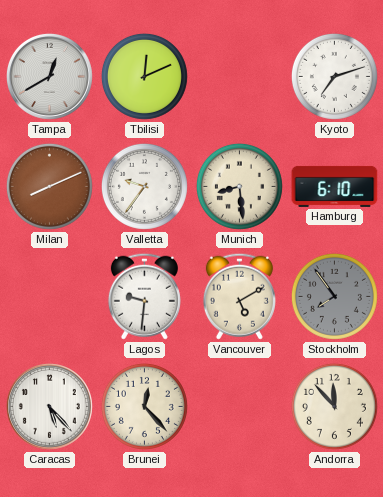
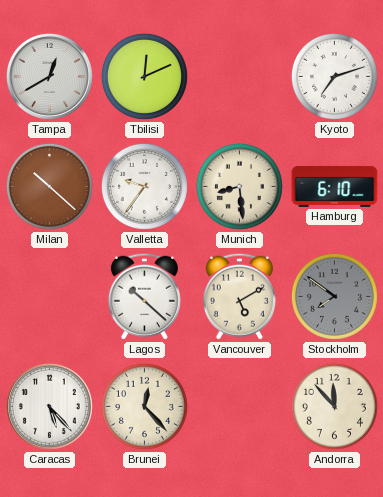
Milan: 8:11 -> 10:22 (49, 186)
Lagos: 9:31 -> 10:22 (144, 296)
Stockholm: 7:54 -> 7:51 (334, 296)
